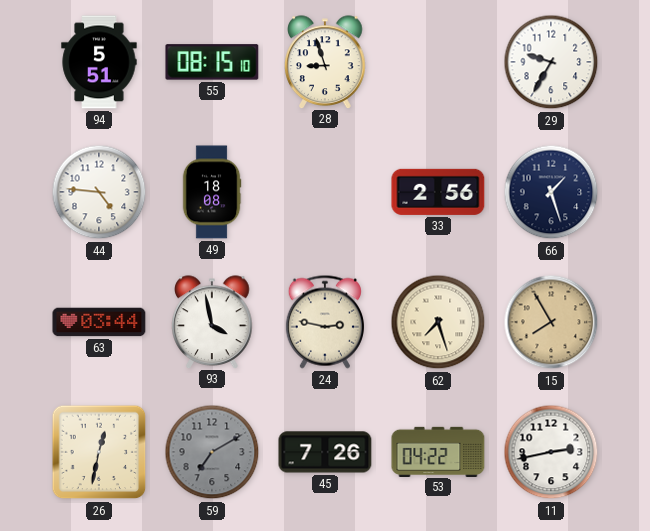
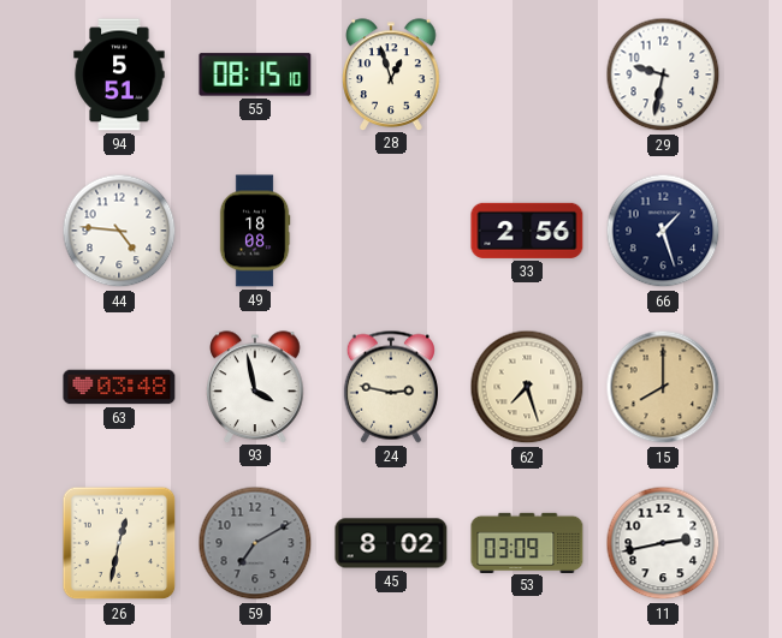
28: 8:57 -> 12:57 (391, 74)
29: 9:35 -> 9:32 (663, 74)
63: 03:44 -> 03:48 (119, 387)
15: 7:55 -> 8:00 (663, 387)
45: 7:26 -> 8:02 (391, 543)
53: 04:22 -> 03:09 (527, 542)
